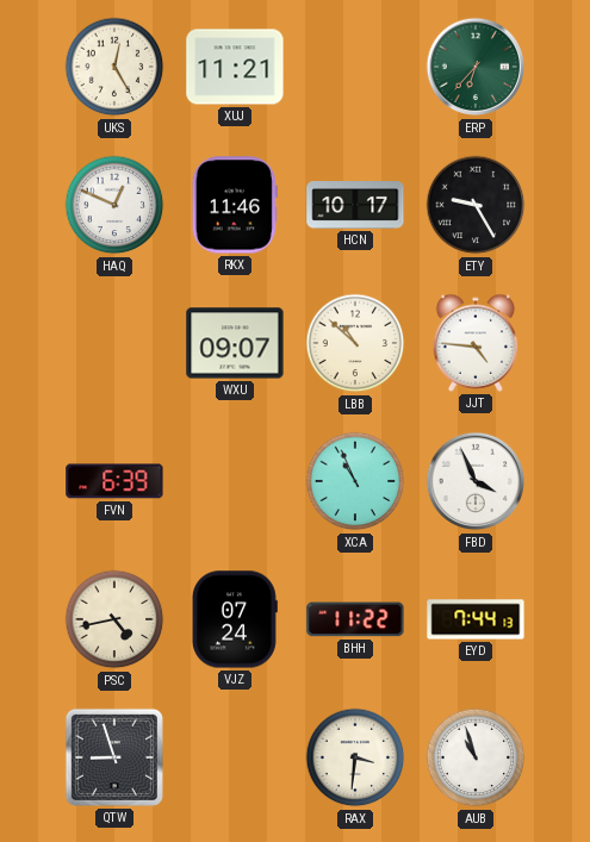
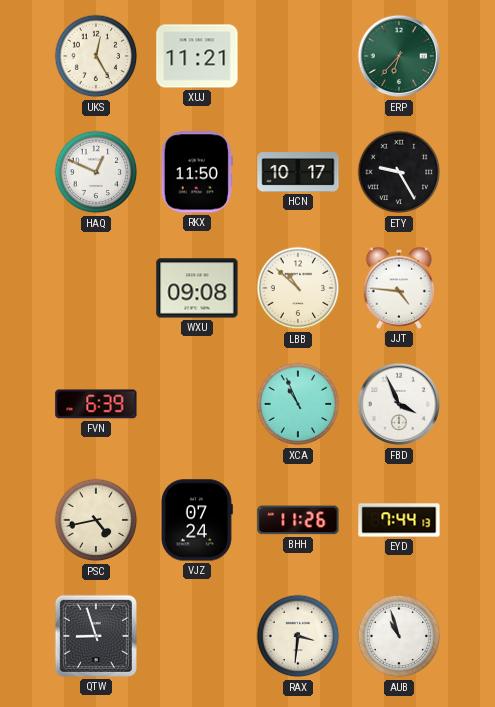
RKX: 11:46 -> 11:50 (197, 172)
WXU: 09:07 -> 09:08 (197, 288)
BHH: 11:22 -> 11:26 (298, 520)
